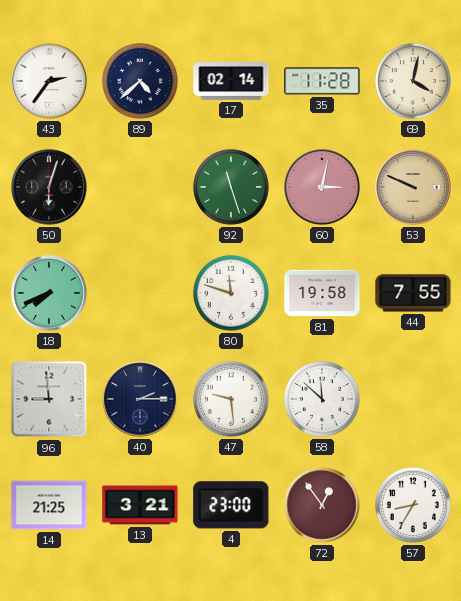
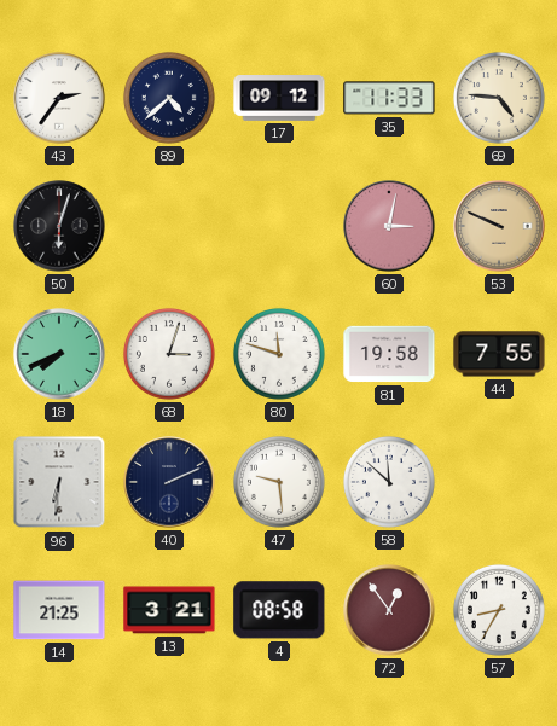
17: 02:14 -> 09:12 (279, 99)
35: 11:28 -> 11:33 (389, 98)
69: 4:02 -> 4:46 (499, 98)
92: 11:27 -> none (231, 187)
68: none -> 3:03 (169, 354)
96: 8:59 -> 6:31 (59, 482)
40: 2:15 -> 2:11 (169, 482)
4: 23:00 -> 08:58 (279, 610)
